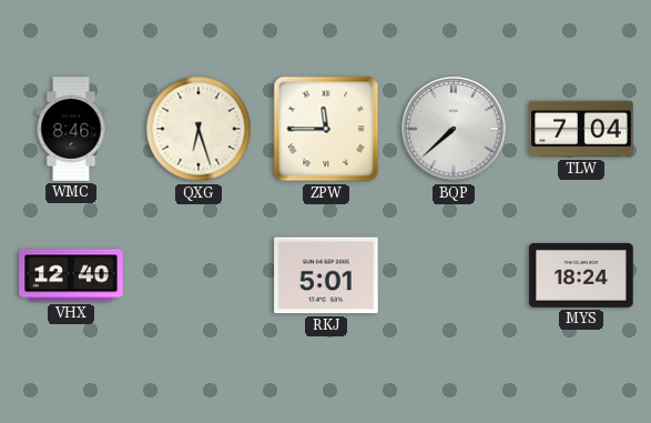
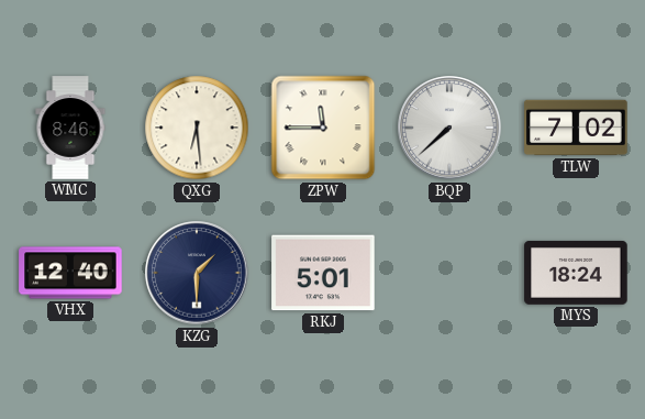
QXG: 6:27 -> 6:29 (197, 128)
TLW: 7:04 -> 7:02 (576, 128)
KZG: none -> 1:30 (197, 273)
